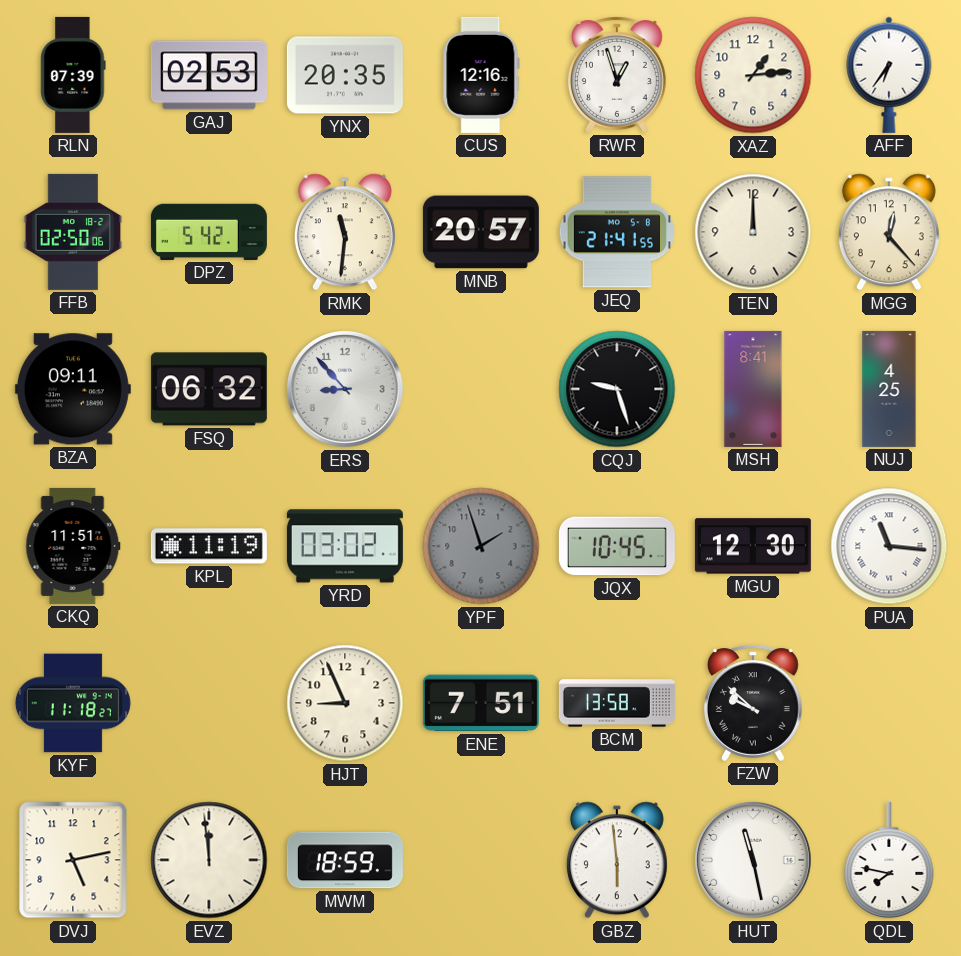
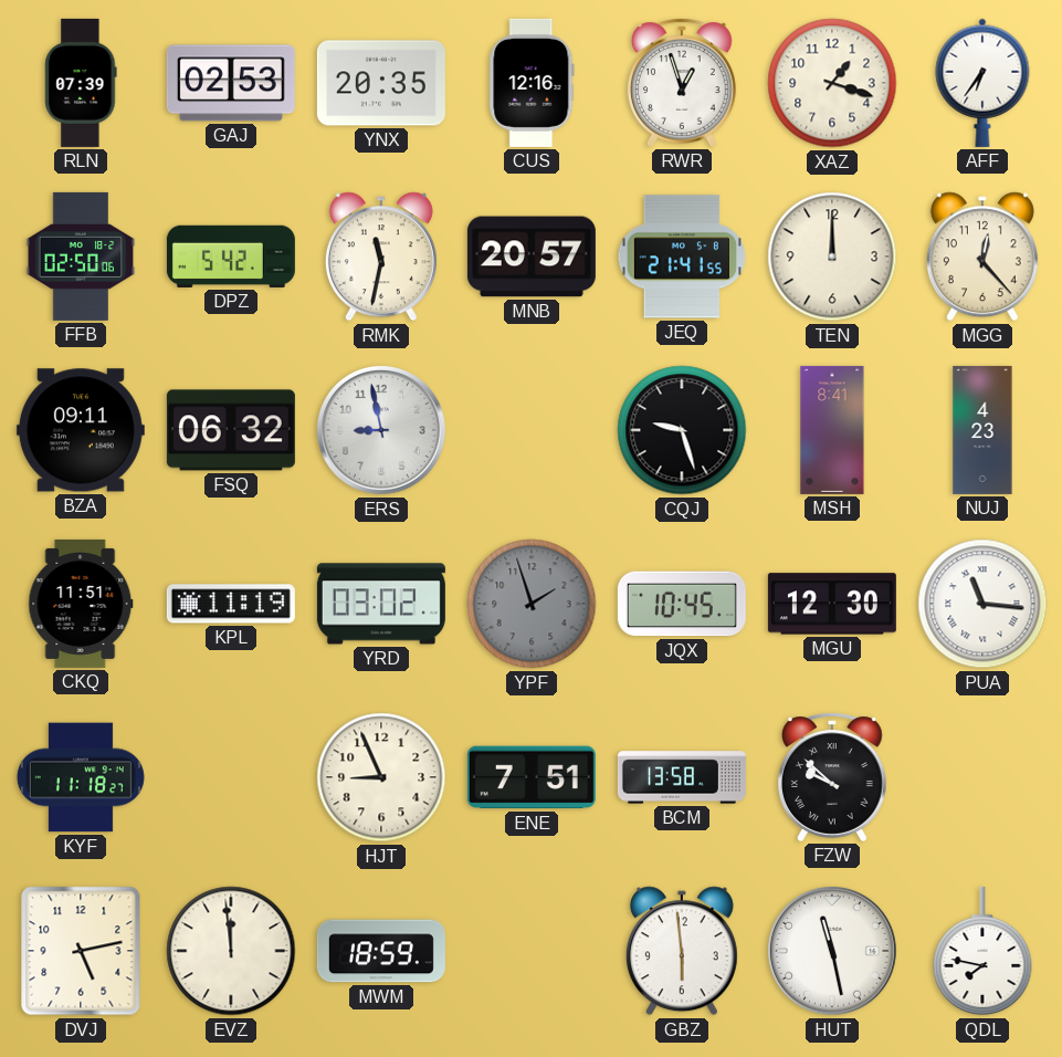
XAZ: 1:14 -> 1:18 (832, 83)
RMK: 11:31 -> 11:32 (381, 257)
ERS: 8:53 -> 8:58 (382, 431)
NUJ: 4:25 -> 4:23 (982, 430)
